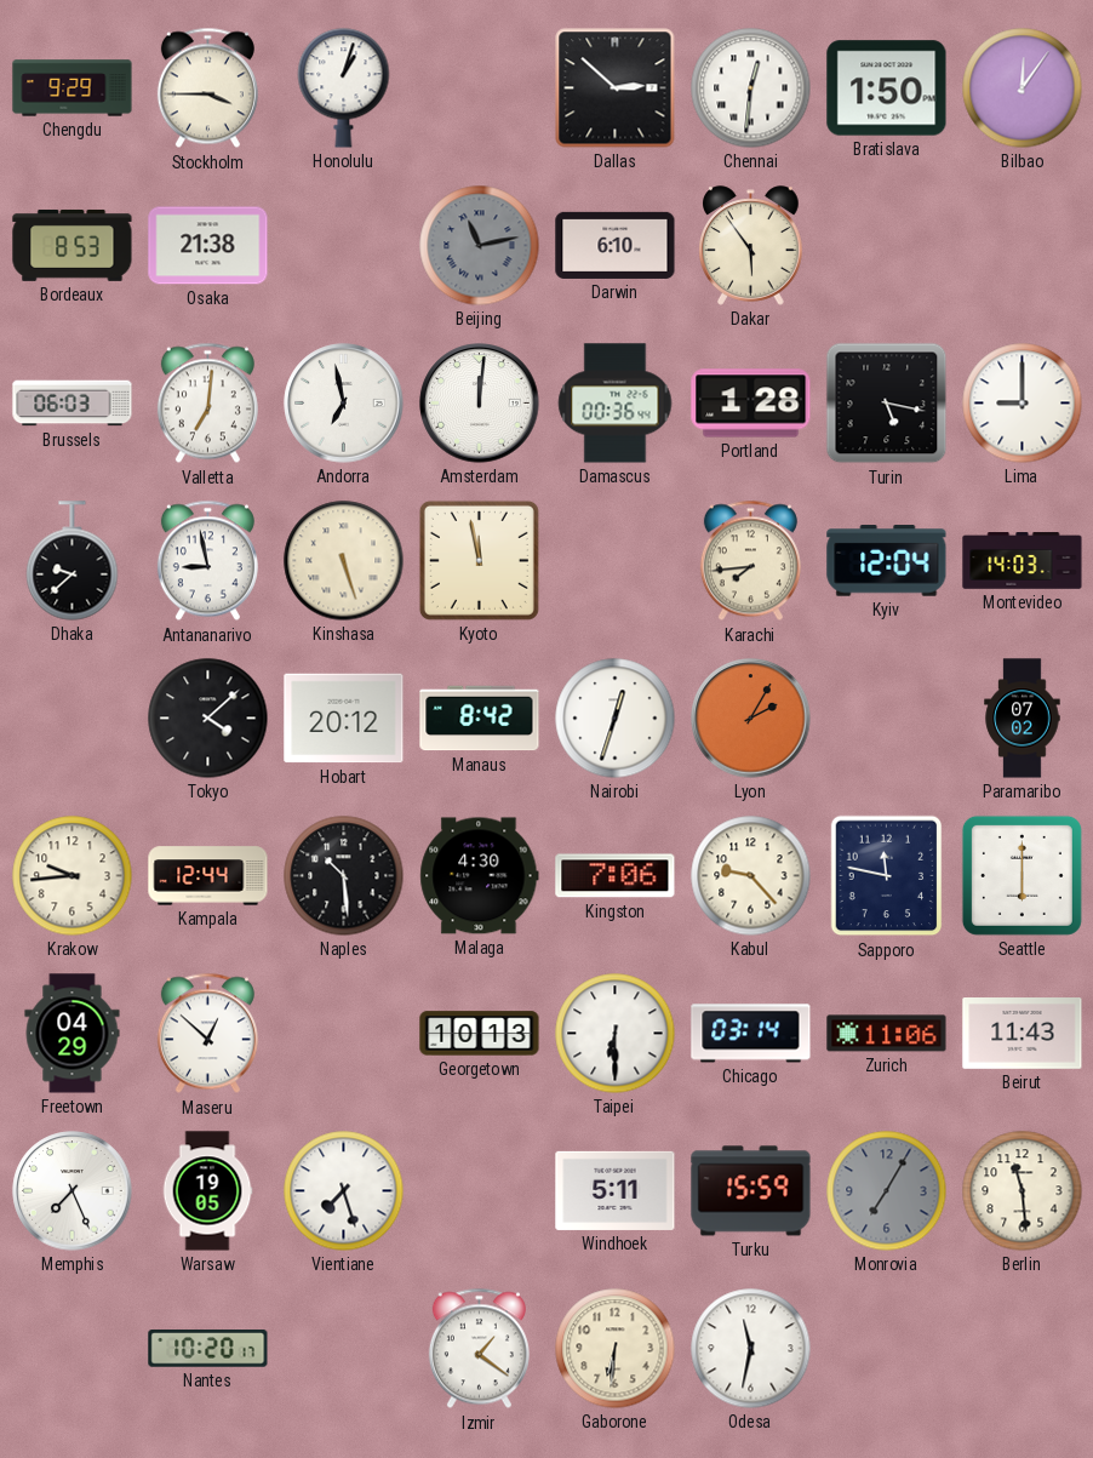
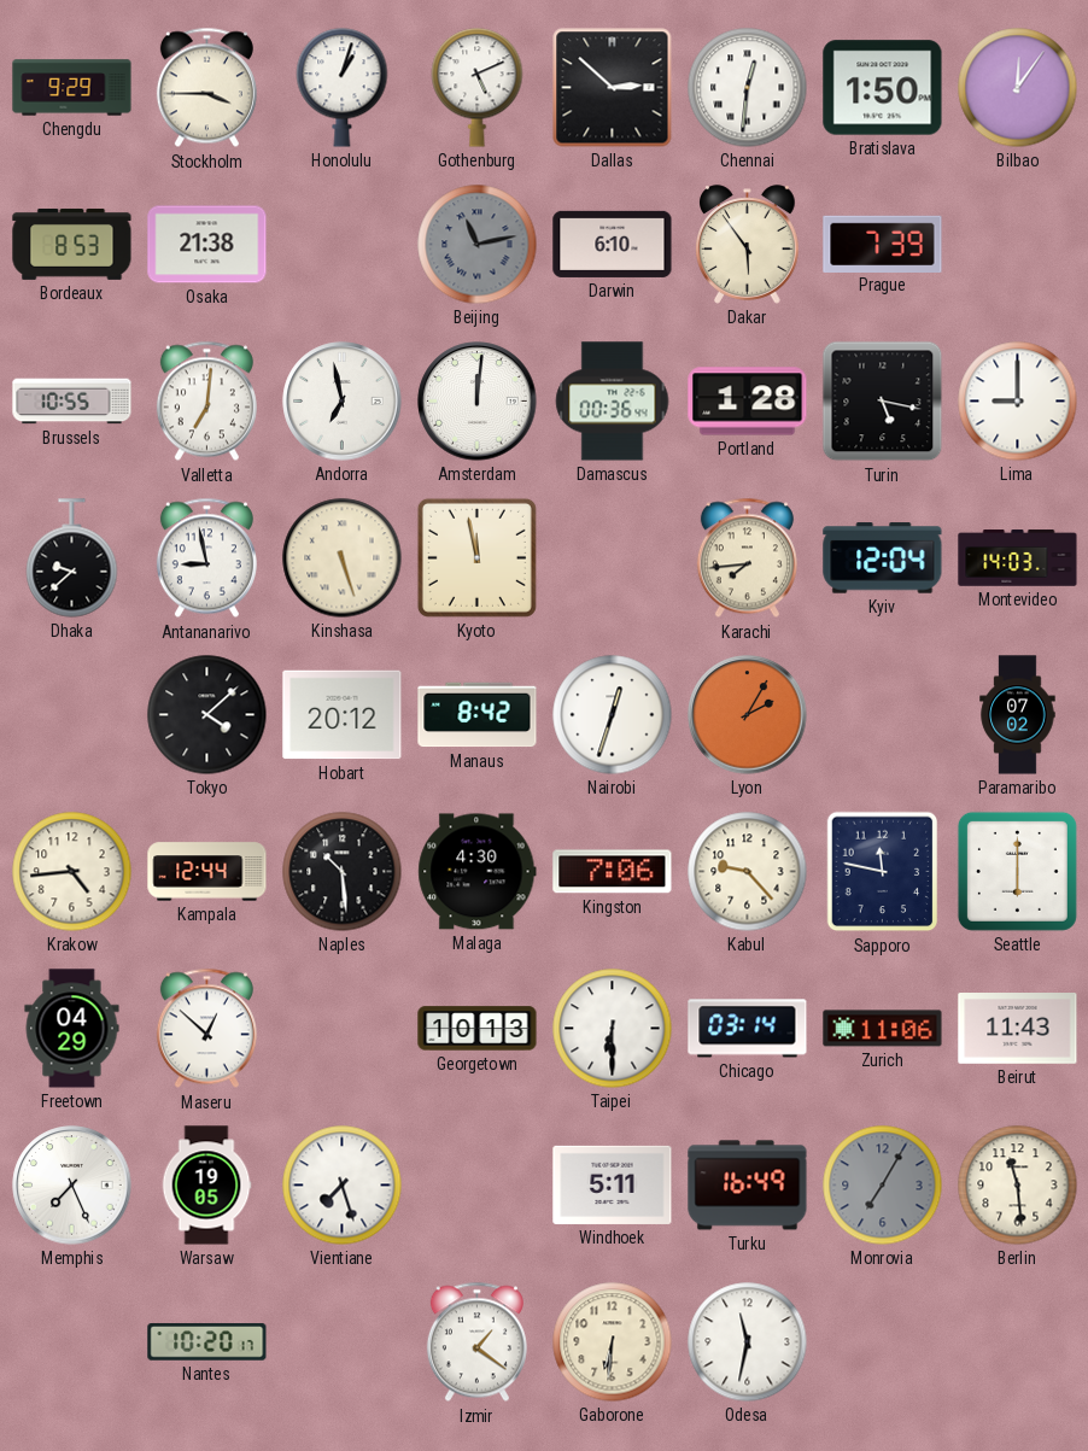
Gothenburg: none -> 5:11 (478, 88)
Prague: none -> 7:39 (883, 244)
Brussels: 06:03 -> 10:55 (72, 402)
Krakow: 9:44 -> 4:44 (72, 872)
Turku: 15:59 -> 16:49 (748, 1186)
